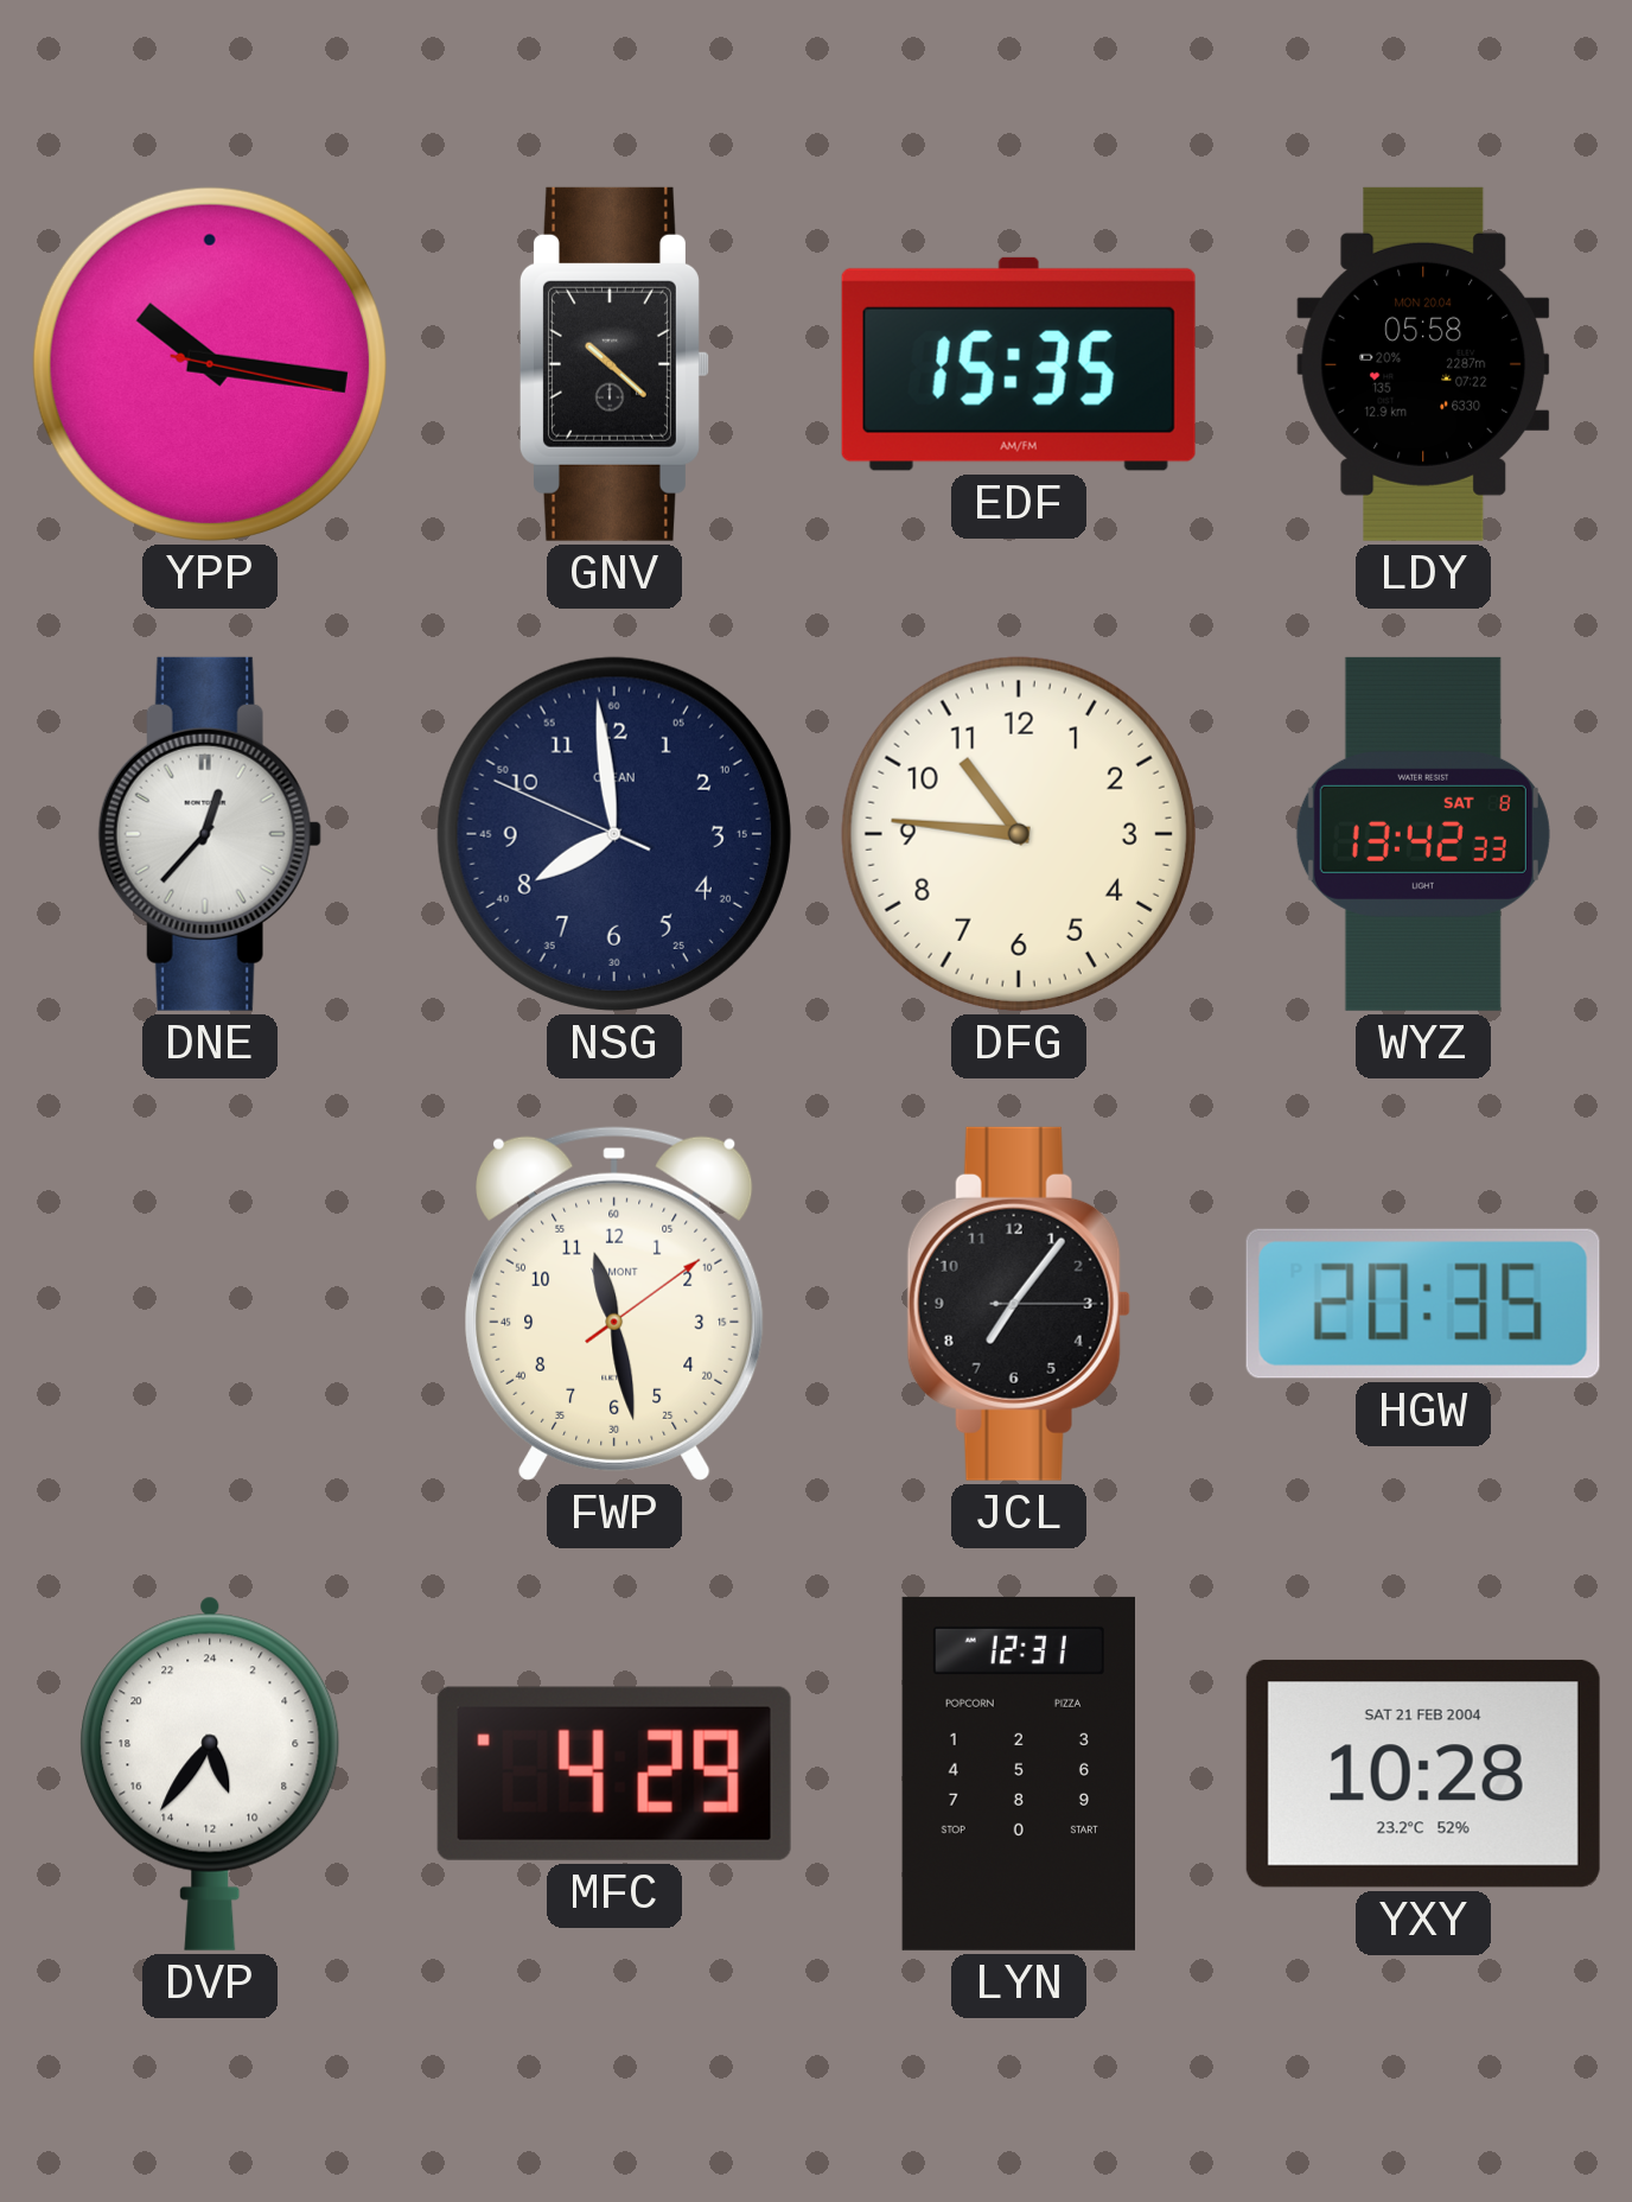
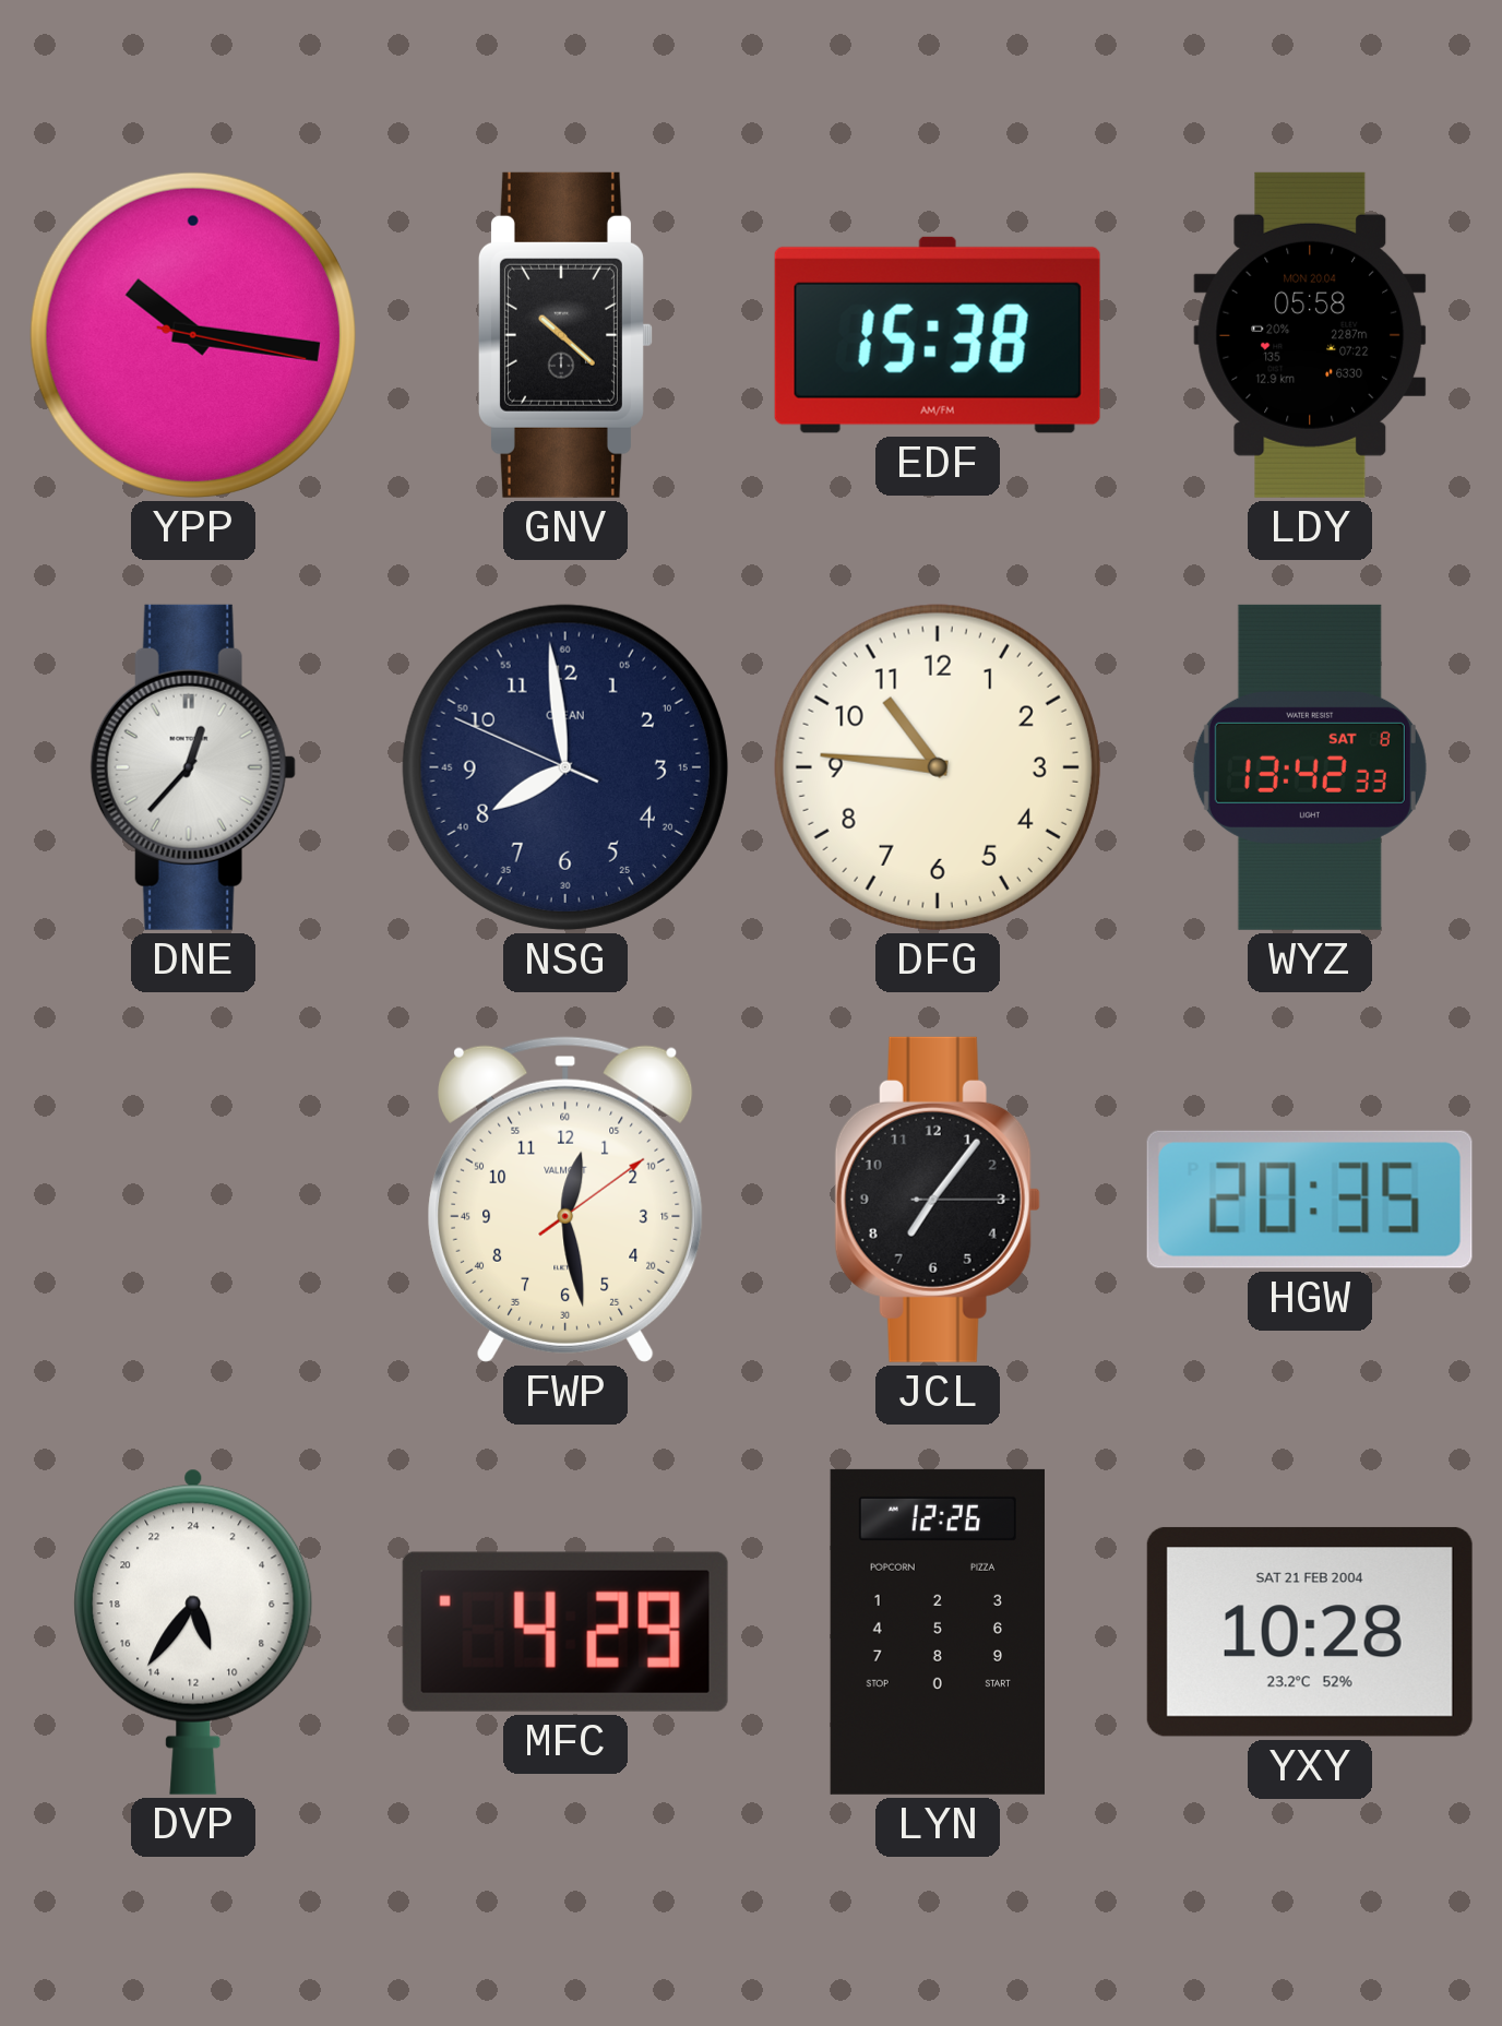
EDF: 15:35 -> 15:38 (938, 335)
FWP: 11:28 -> 12:28 (567, 1200)
LYN: 12:31 -> 12:26 (937, 1632)
